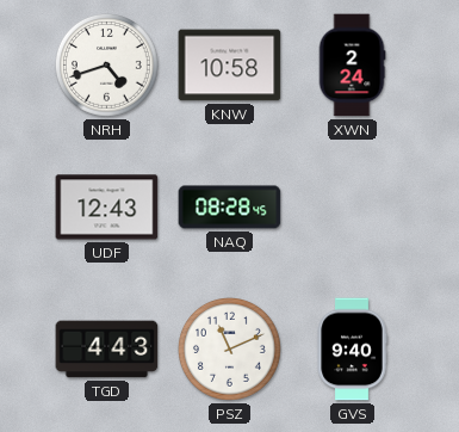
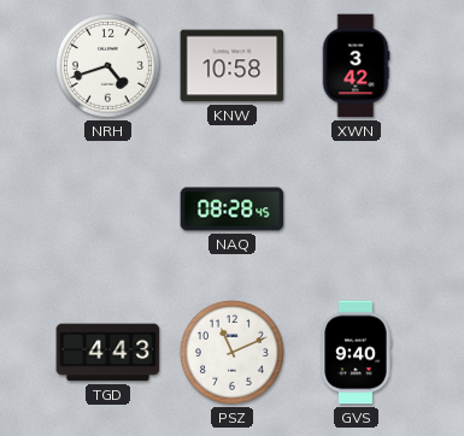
XWN: 2:24 -> 3:42 (356, 66)
UDF: 12:43 -> none (107, 208)
